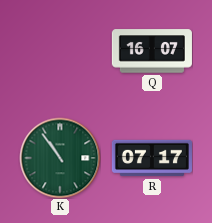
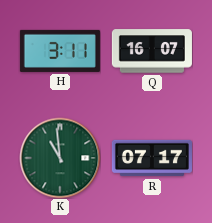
H: none -> 3:11 (60, 51)
K: 10:54 -> 10:59 (60, 158)
